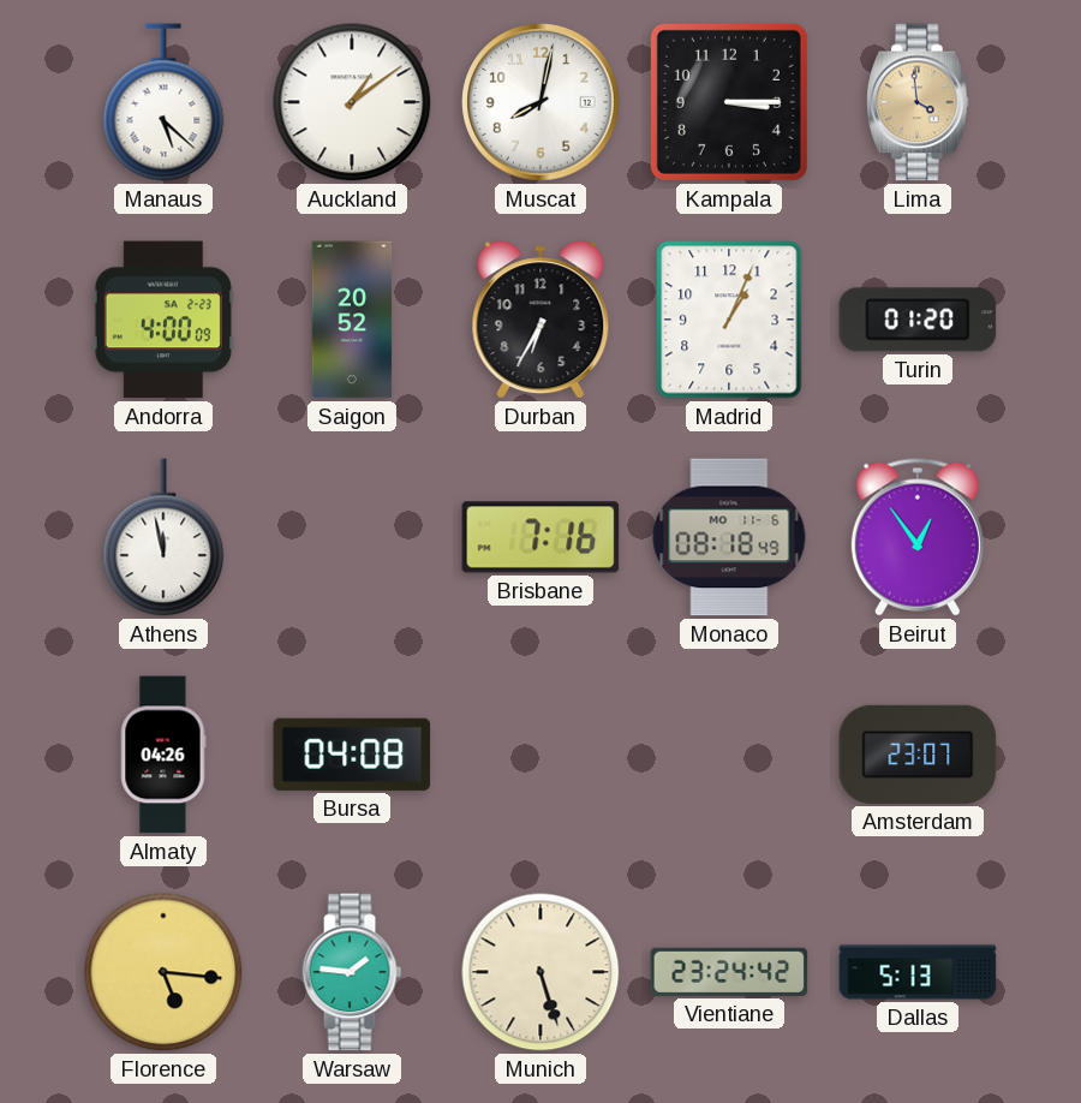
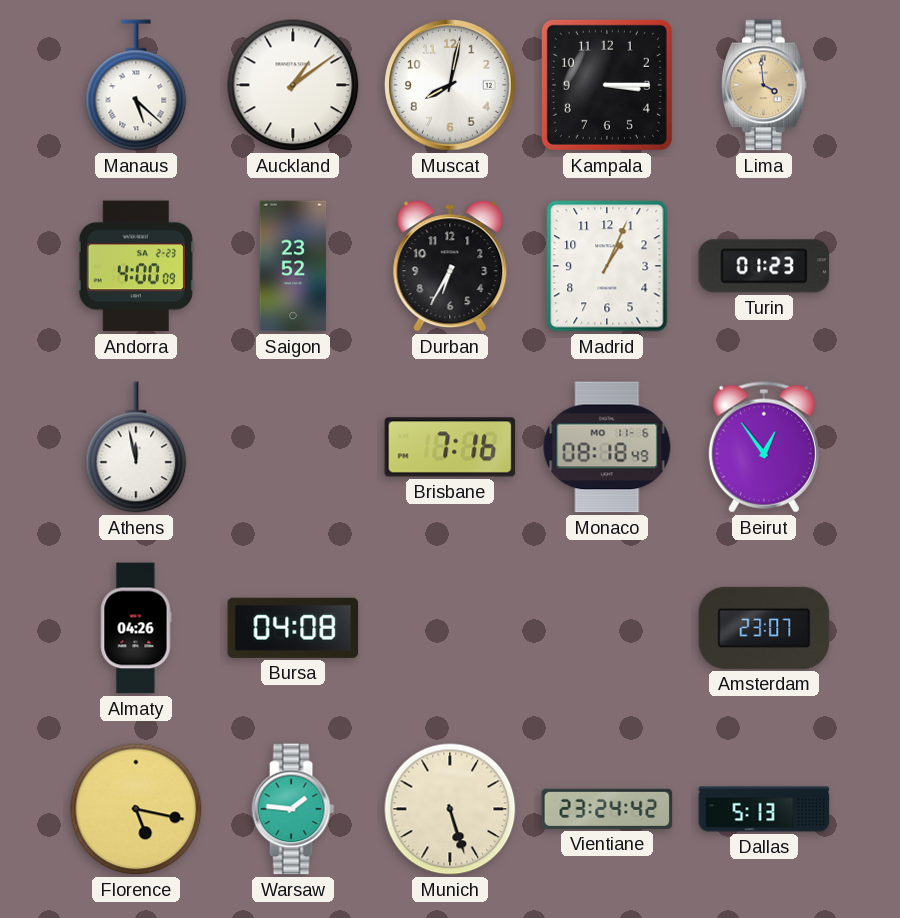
Saigon: 20:52 -> 23:52 (293, 266)
Turin: 01:20 -> 01:23 (764, 266)
Florence: 5:16 -> 5:17 (136, 809)
